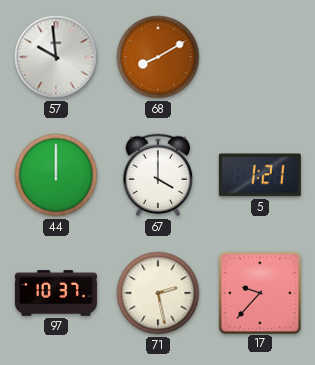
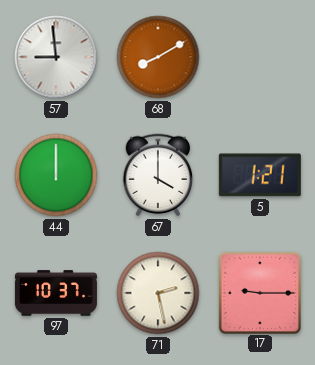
57: 9:59 -> 8:59 (56, 57)
17: 9:37 -> 9:15 (259, 292)
